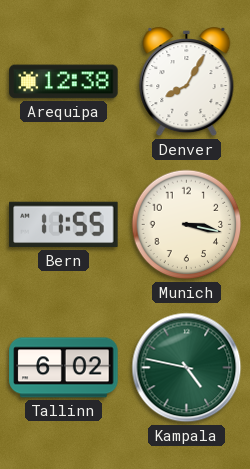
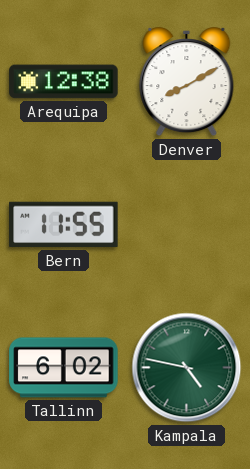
Denver: 8:05 -> 8:10 (187, 82)
Munich: 3:17 -> none (187, 225)
